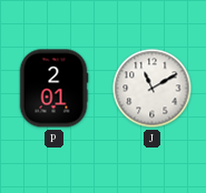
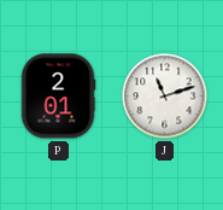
J: 11:10 -> 11:12 (165, 97)
